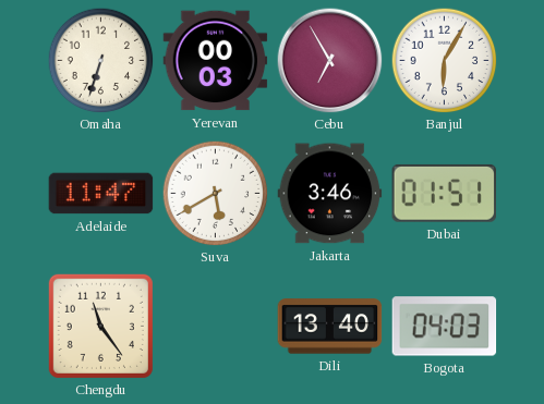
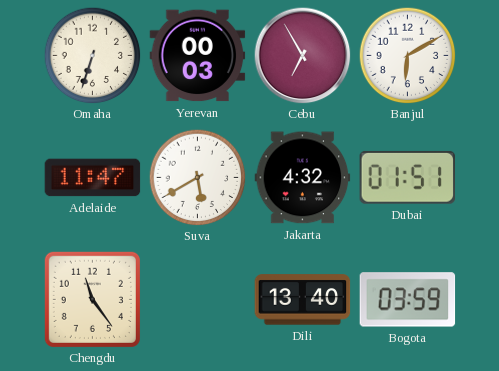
Banjul: 6:05 -> 6:10 (407, 55)
Jakarta: 3:46 -> 4:32 (303, 178)
Bogota: 04:03 -> 03:59 (408, 300)
